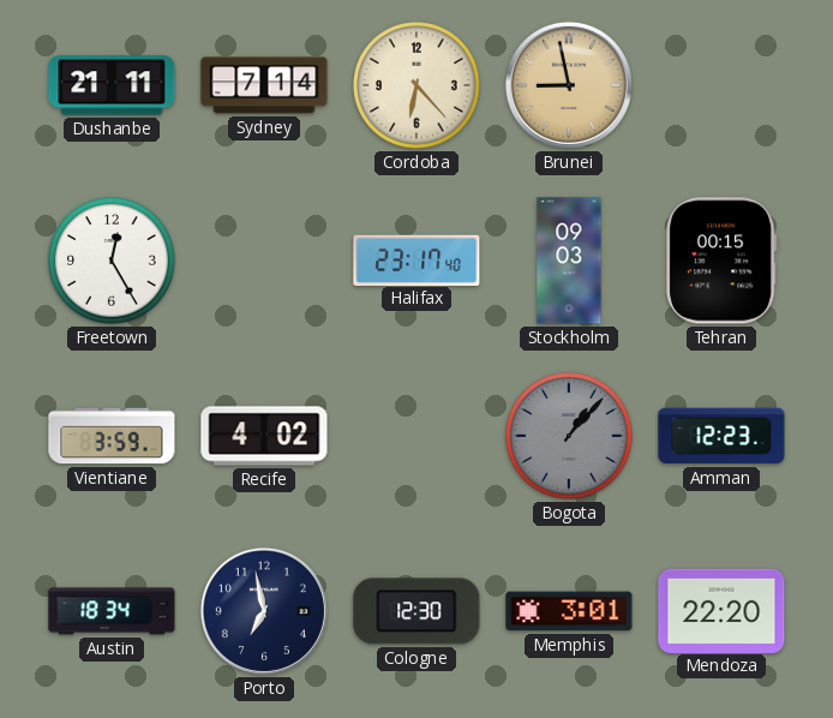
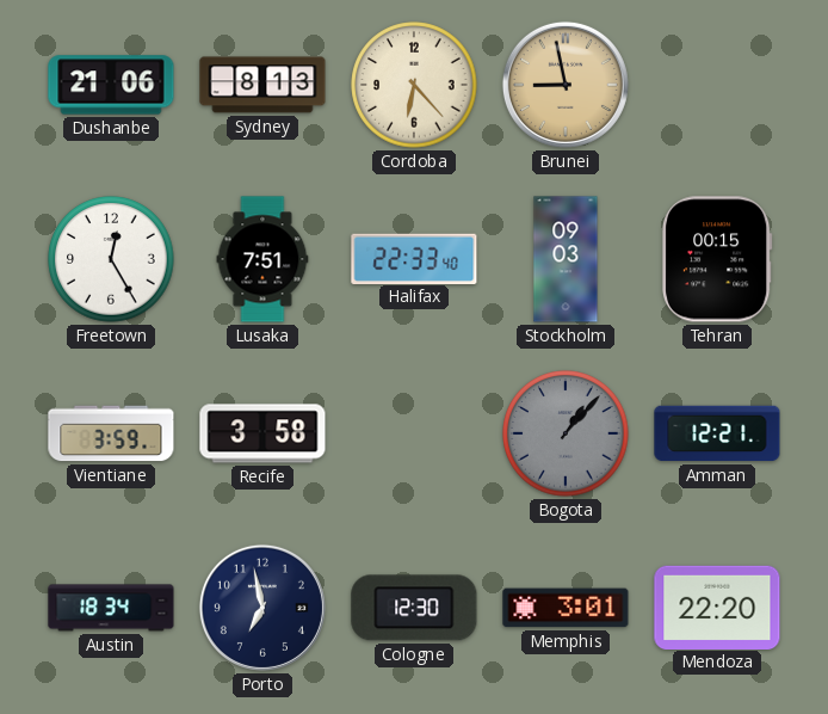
Dushanbe: 21:11 -> 21:06 (111, 85)
Sydney: 7:14 -> 8:13 (262, 85)
Lusaka: none -> 7:51 (262, 259)
Halifax: 23:17 -> 22:33 (414, 258)
Recife: 4:02 -> 3:58 (262, 433)
Amman: 12:23 -> 12:21 (717, 433)
